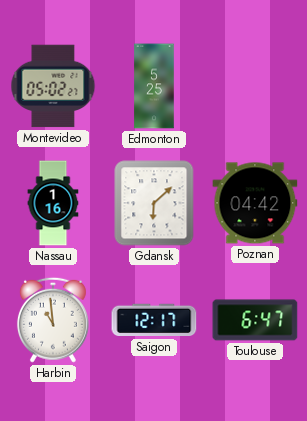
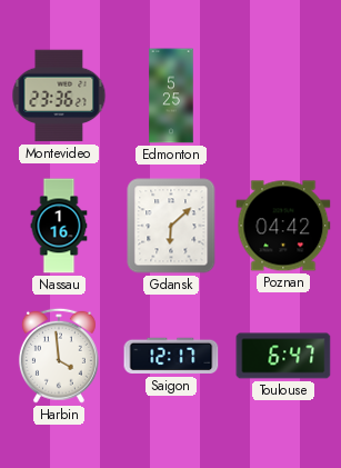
Montevideo: 05:02 -> 23:36 (59, 96)
Harbin: 10:59 -> 3:59 (59, 356)
